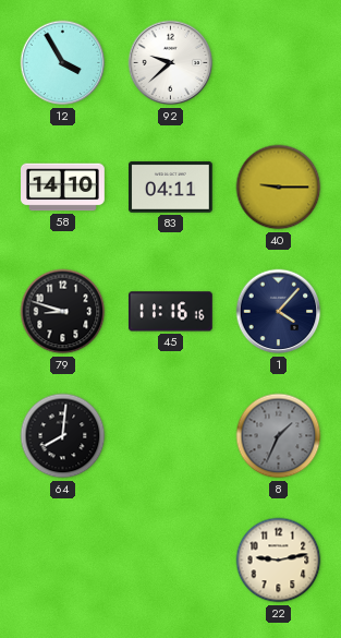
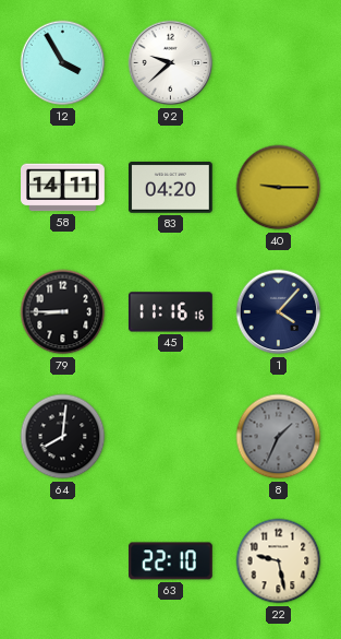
58: 14:10 -> 14:11 (63, 188)
83: 04:11 -> 04:20 (171, 188)
79: 8:48 -> 8:45 (63, 312)
63: none -> 22:10 (171, 561)
22: 9:13 -> 9:28 (279, 561)
